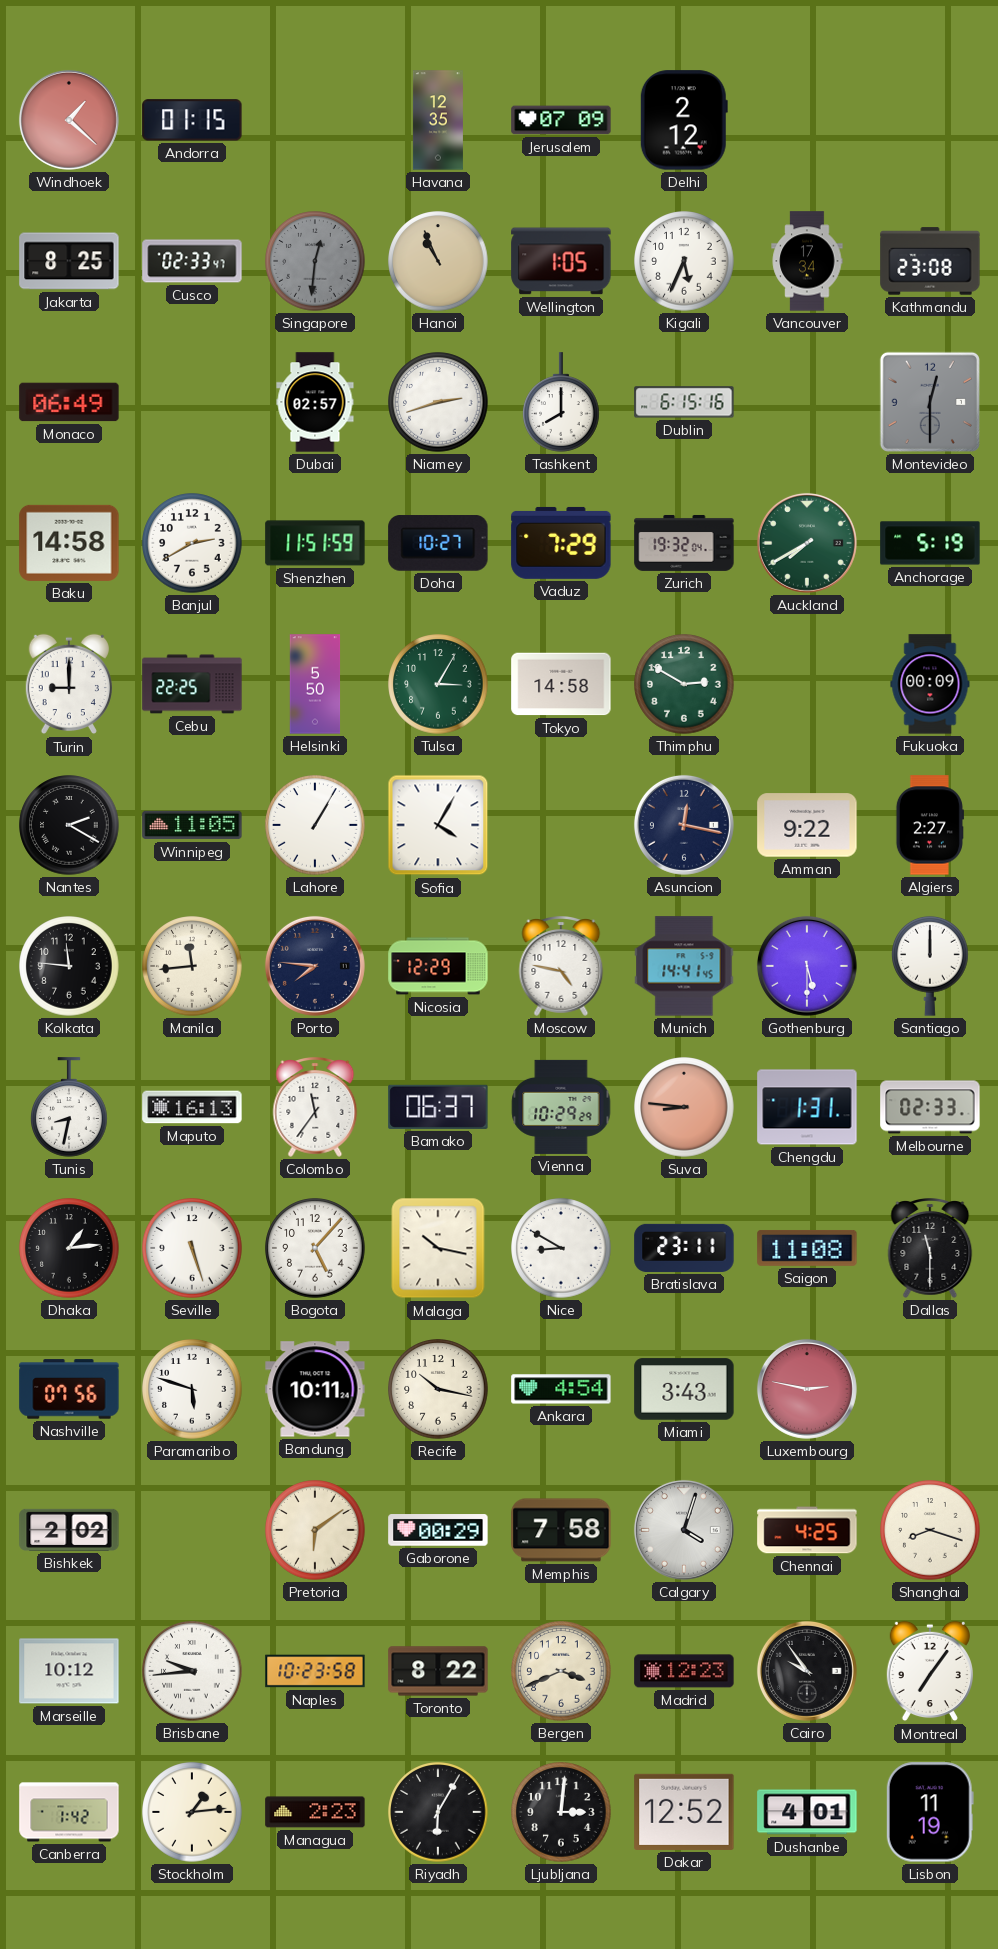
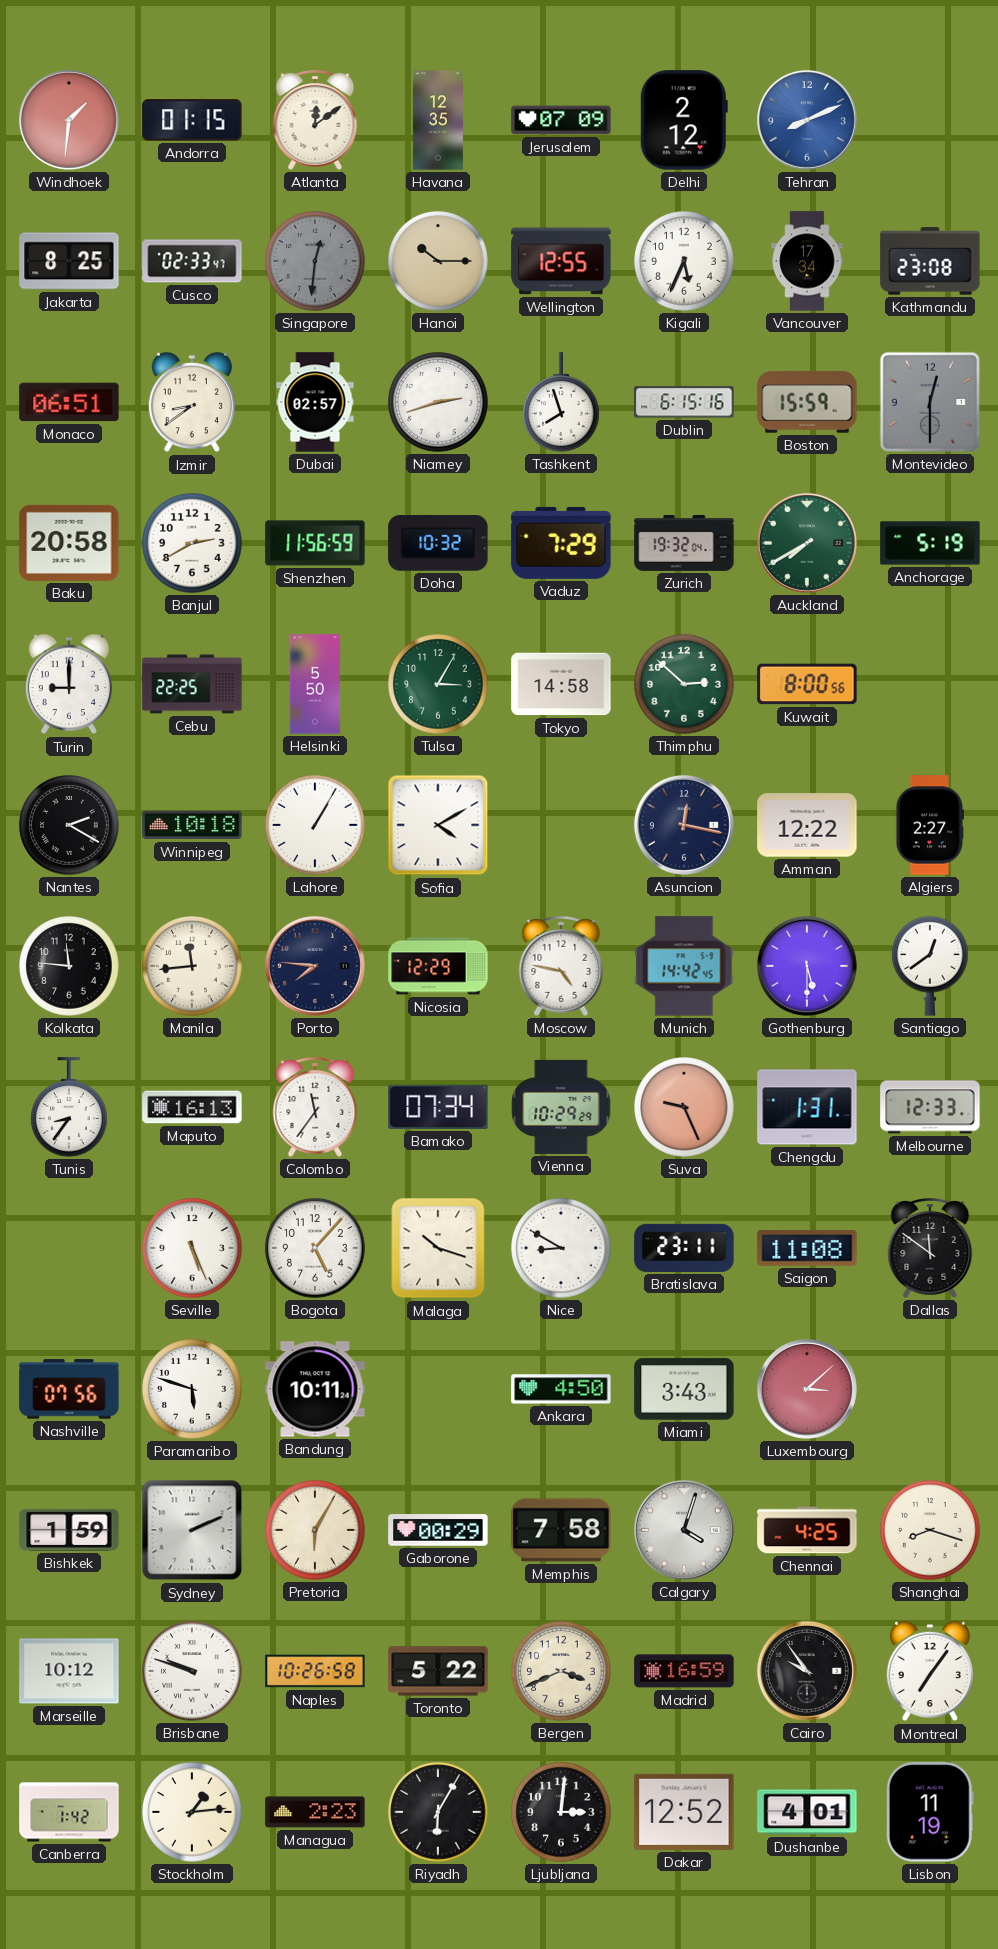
Windhoek: 1:22 -> 1:31 (69, 120)
Atlanta: none -> 12:09 (315, 121)
Tehran: none -> 8:11 (807, 120)
Hanoi: 10:56 -> 10:15 (438, 261)
Wellington: 1:05 -> 12:55 (561, 261)
Monaco: 06:49 -> 06:51 (69, 402)
Izmir: none -> 8:39 (192, 402)
Tashkent: 8:00 -> 7:57 (561, 402)
Boston: none -> 15:59 (807, 402)
Baku: 14:58 -> 20:58 (69, 543)
Shenzhen: 11:51 -> 11:56 (315, 543)
Doha: 10:27 -> 10:32 (438, 544)
Thimphu: 2:50 -> 2:52 (684, 684)
Kuwait: none -> 8:00 (807, 684)
Fukuoka: 00:09 -> none (930, 684)
Winnipeg: 11:05 -> 10:18 (192, 825)
Sofia: 4:05 -> 4:10 (438, 825)
Amman: 9:22 -> 12:22 (807, 825)
Munich: 14:41 -> 14:42 (684, 966)
Santiago: 12:00 -> 12:39 (930, 966)
Tunis: 8:32 -> 8:36 (69, 1107)
Bamako: 06:37 -> 07:34 (438, 1107)
Suva: 8:46 -> 9:26 (684, 1107)
Melbourne: 02:33 -> 12:33 (930, 1107)
Dhaka: 1:14 -> none (69, 1248)
Seville: 5:27 -> 5:26 (192, 1248)
Malaga: 10:17 -> 10:18 (438, 1248)
Dallas: 11:30 -> 11:51 (930, 1249)
Recife: 10:17 -> none (438, 1389)
Ankara: 4:54 -> 4:50 (561, 1389)
Luxembourg: 2:47 -> 3:08 (807, 1389)
Bishkek: 2:02 -> 1:59 (69, 1530)
Sydney: none -> 2:11 (192, 1530)
Pretoria: 6:09 -> 6:05 (315, 1530)
Brisbane: 9:44 -> 9:48 (192, 1671)
Naples: 10:23 -> 10:26 (315, 1671)
Toronto: 8:22 -> 5:22 (438, 1671)
Madrid: 12:23 -> 16:59 (684, 1671)
